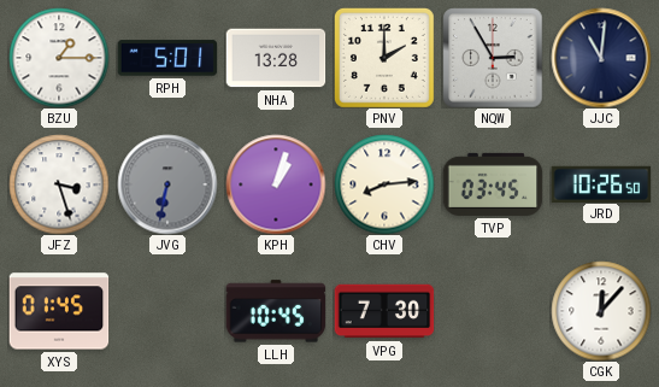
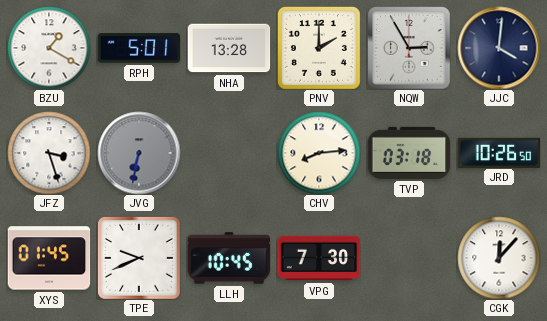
BZU: 1:15 -> 1:20 (49, 48)
JJC: 11:01 -> 4:01 (499, 48)
KPH: 1:03 -> none (276, 184)
TVP: 03:45 -> 03:18 (409, 153)
TPE: none -> 9:41 (139, 258)
